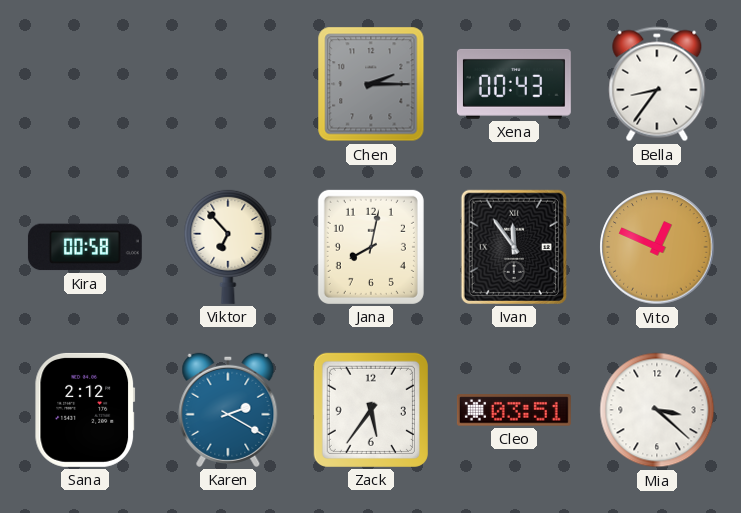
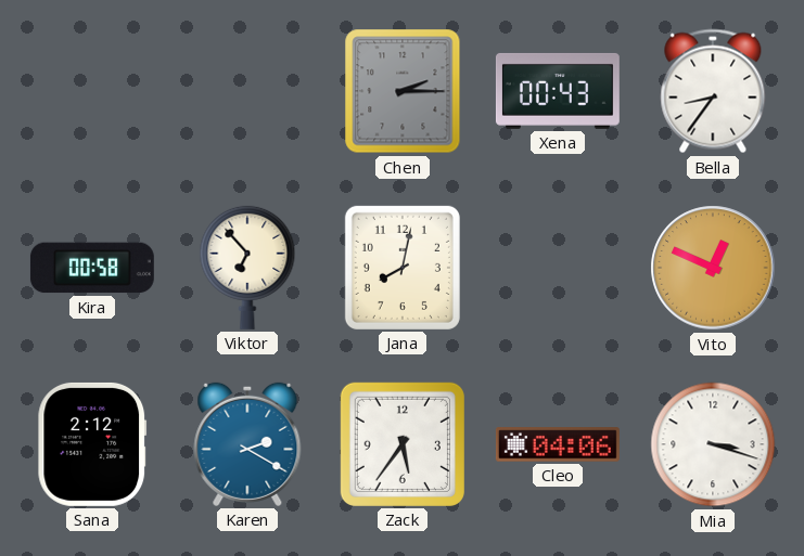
Ivan: 11:54 -> none (514, 247)
Cleo: 03:51 -> 04:06 (558, 444)
Mia: 3:22 -> 3:18 (713, 444)
